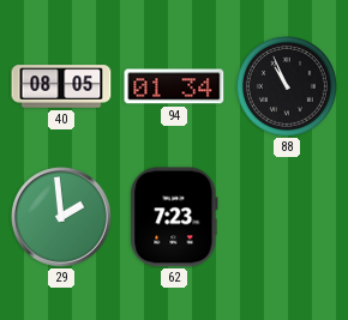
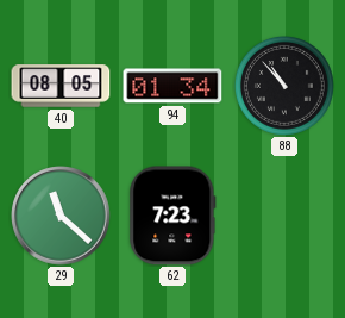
88: 10:56 -> 10:53 (284, 86)
29: 1:59 -> 11:22 (61, 216)
